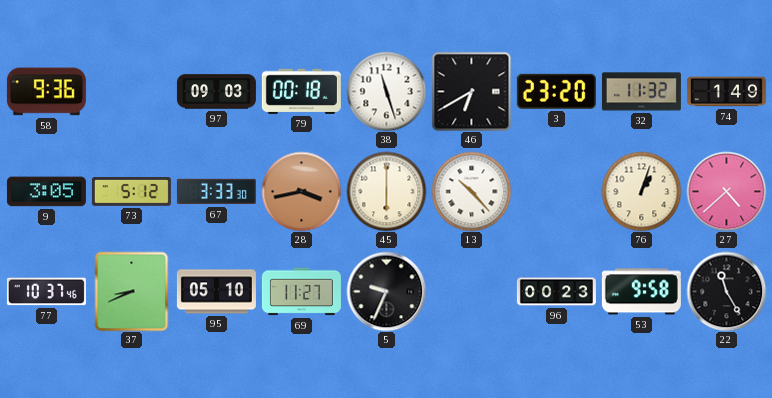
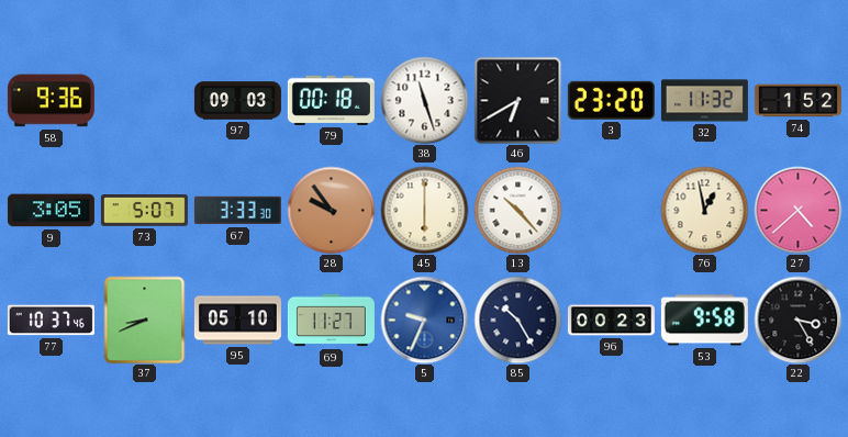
74: 1:49 -> 1:52 (797, 101)
73: 5:12 -> 5:07 (144, 211)
28: 3:43 -> 9:54 (331, 210)
76: 1:03 -> 12:58 (704, 210)
5 dial: black -> blue (424, 320)
85: none -> 10:25 (517, 320)
22: 11:25 -> 3:25 (797, 320)
